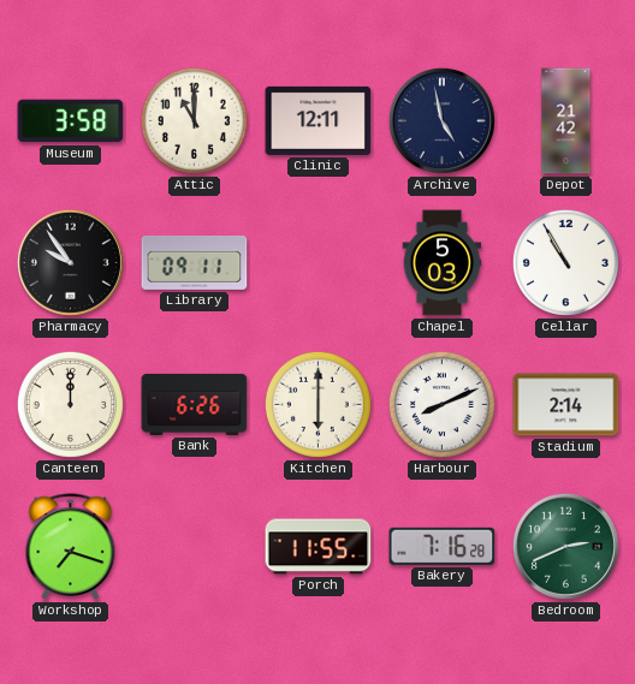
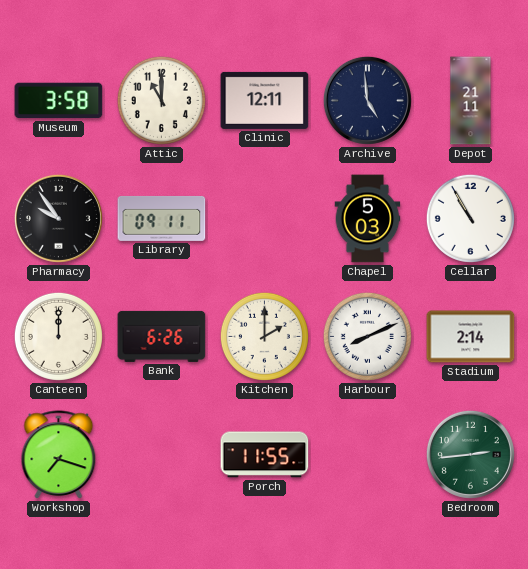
Archive: 4:58 -> 4:59 (367, 100)
Depot: 21:42 -> 21:11 (471, 101)
Kitchen: 6:00 -> 2:00 (264, 336)
Bakery: 7:16 -> none (443, 546)
Bedroom: 2:41 -> 2:44 (470, 454)
